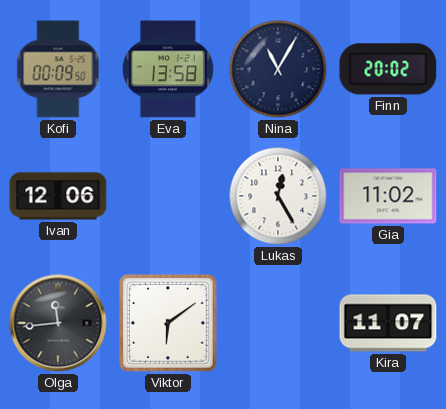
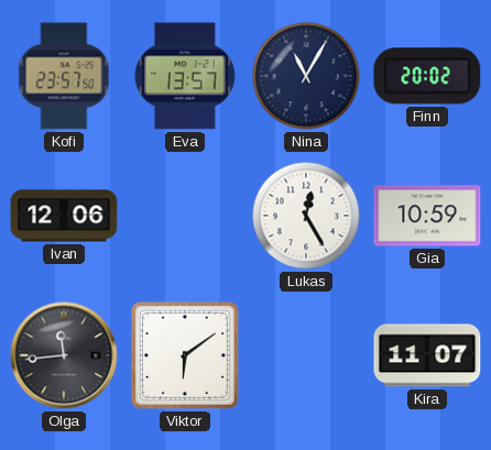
Kofi: 00:09 -> 23:57 (64, 76)
Eva: 13:58 -> 13:57 (185, 76)
Gia: 11:02 -> 10:59 (427, 216)
